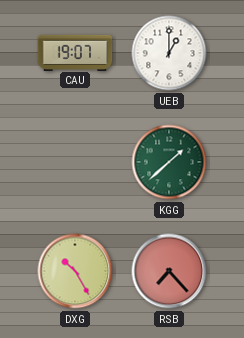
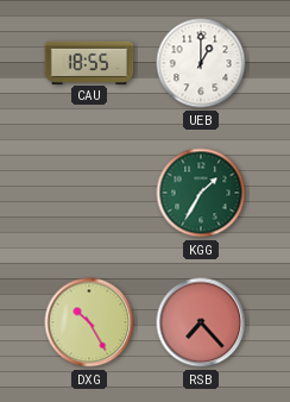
CAU: 19:07 -> 18:55 (89, 62)
KGG: 1:38 -> 1:35 (201, 193)
